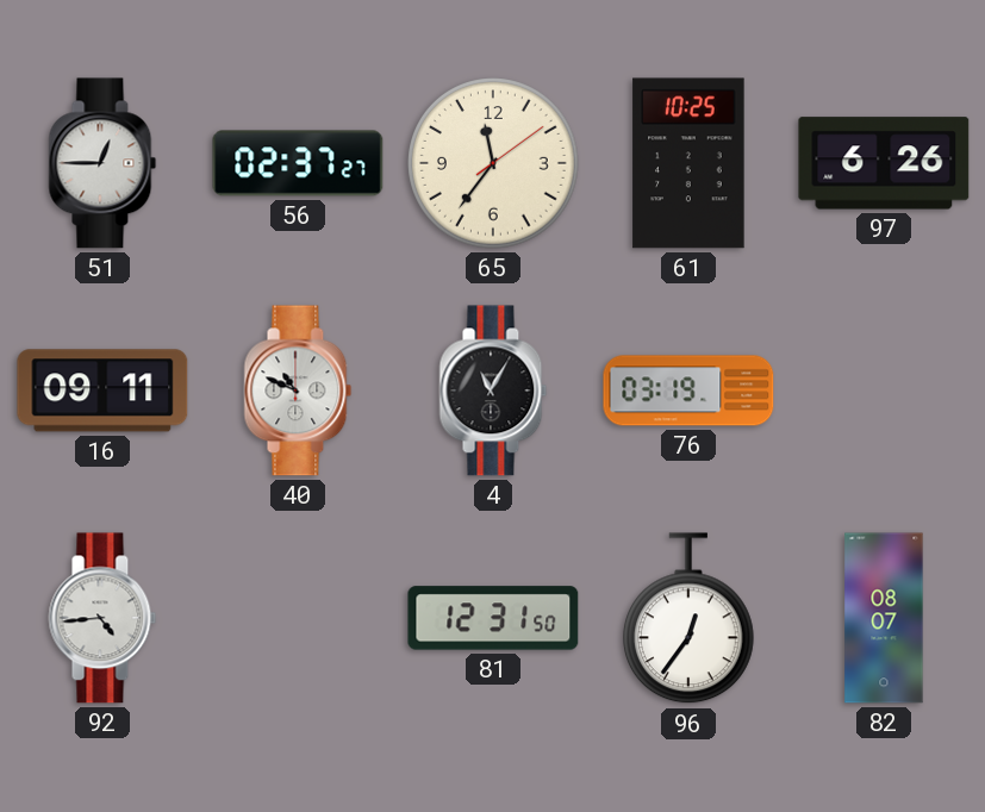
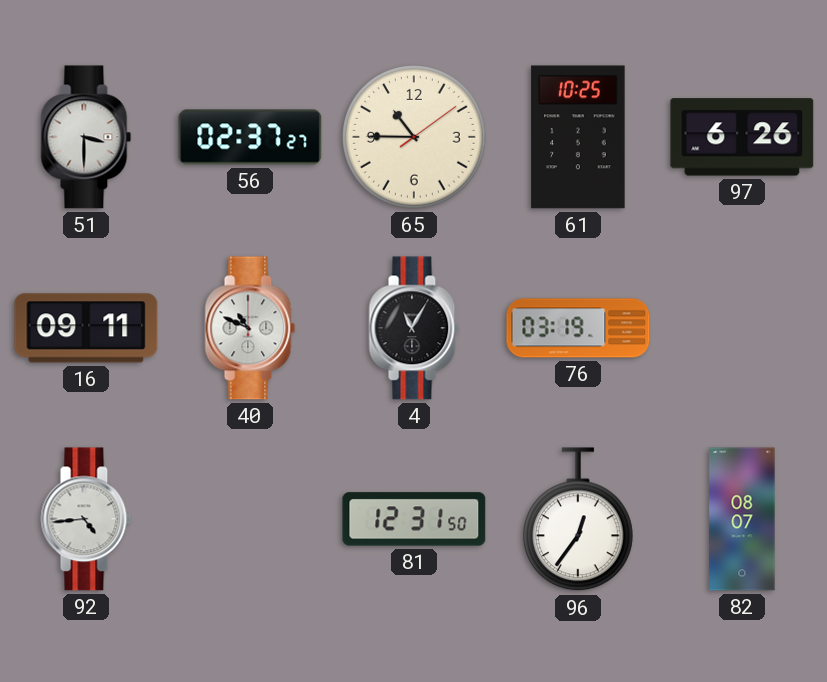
51: 12:45 -> 3:30 (86, 137)
65: 11:36 -> 10:45 (415, 138)
